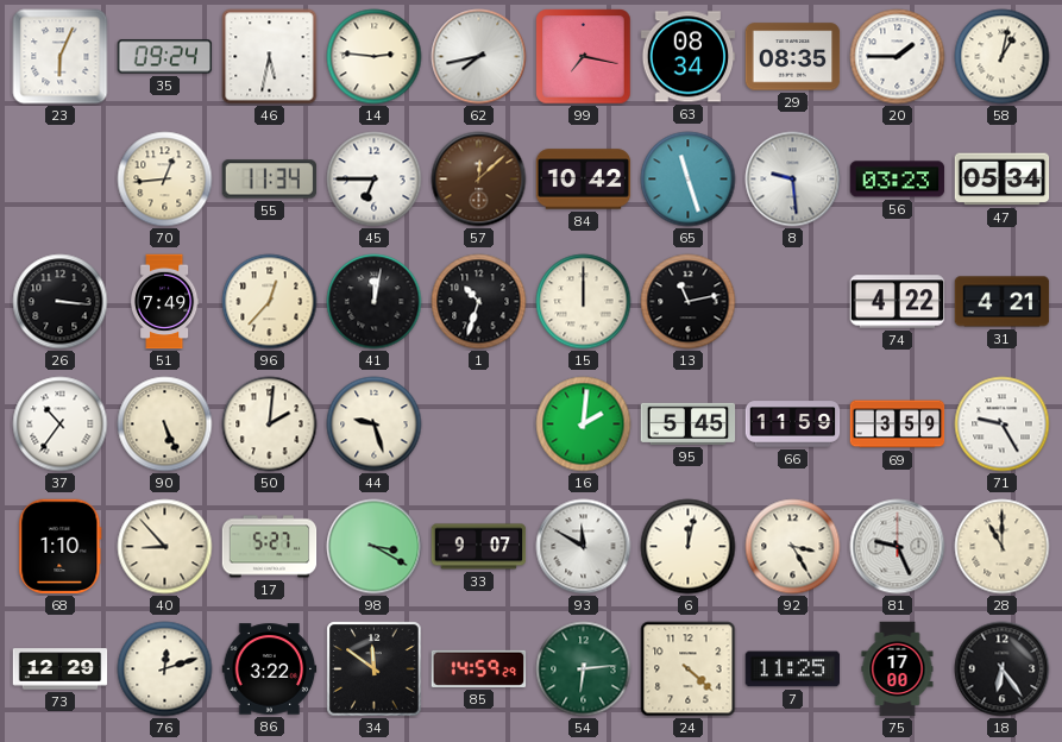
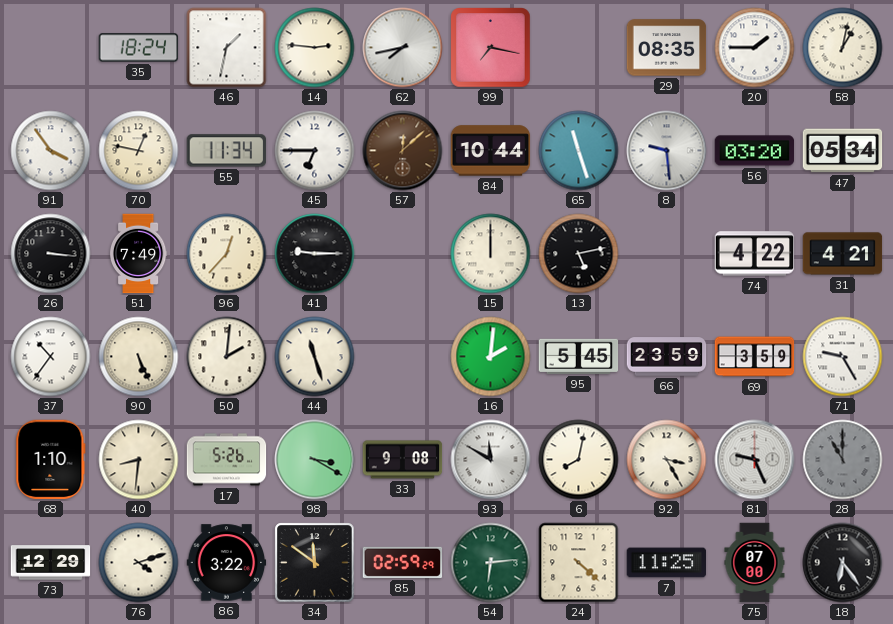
23: 6:04 -> none (61, 57)
35: 09:24 -> 18:24 (139, 48)
46: 5:32 -> 1:32 (227, 48)
63: 08:34 -> none (689, 57)
91: none -> 3:54 (51, 151)
70: 12:44 -> 12:47 (139, 151)
84: 10:42 -> 10:44 (491, 151)
56: 03:23 -> 03:20 (755, 151)
41: 12:02 -> 9:15 (315, 254)
1: 10:33 -> none (479, 302)
13: 11:13 -> 5:13 (579, 254)
44: 9:27 -> 11:27 (315, 357)
66: 11:59 -> 23:59 (667, 357)
40: 8:53 -> 8:31 (139, 460)
17: 5:27 -> 5:26 (227, 460)
33: 9:07 -> 9:08 (403, 460)
6: 12:02 -> 8:02 (579, 460)
28 dial: cream -> grey (843, 460)
76: 12:12 -> 4:12 (139, 563)
85: 14:59 -> 02:59 (403, 562)
75: 17:00 -> 07:00 (755, 563)
